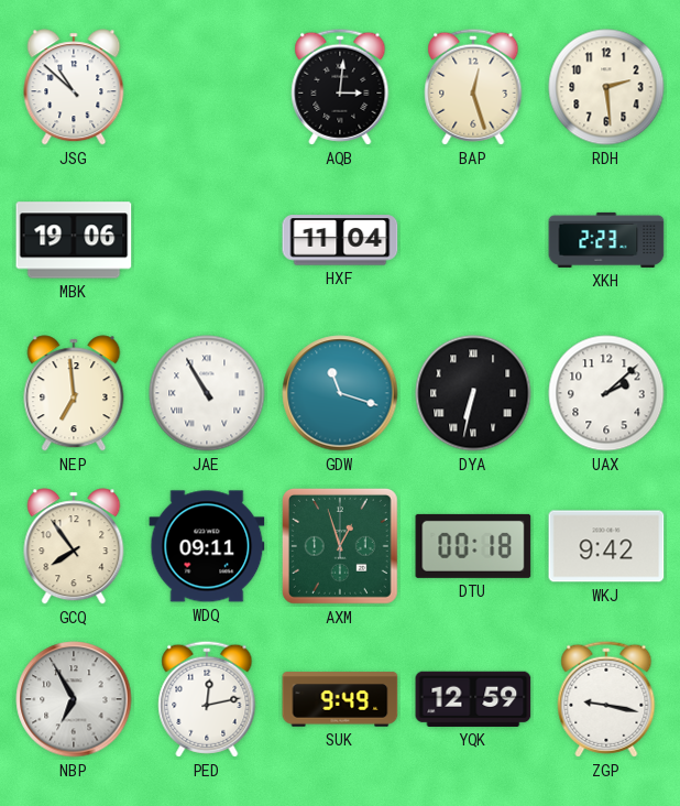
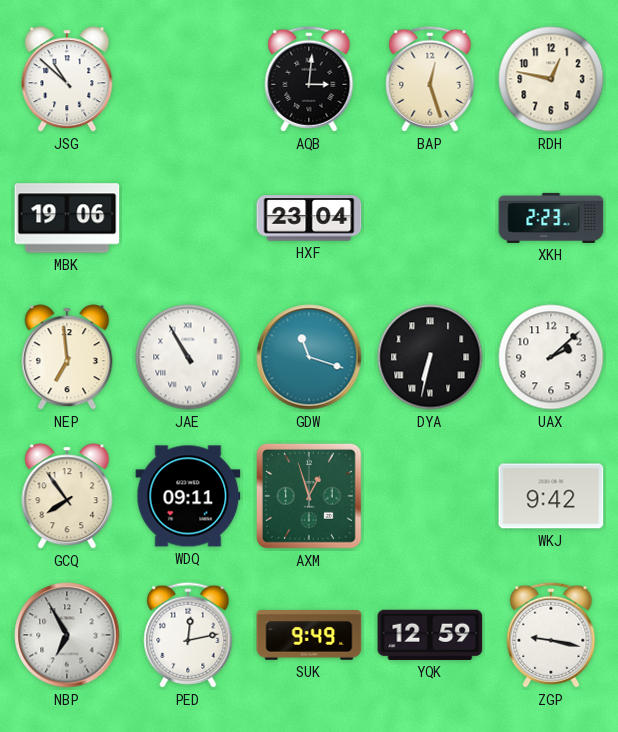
RDH: 2:29 -> 12:47 (551, 79)
HXF: 11:04 -> 23:04 (309, 218)
DTU: 00:18 -> none (473, 546)
